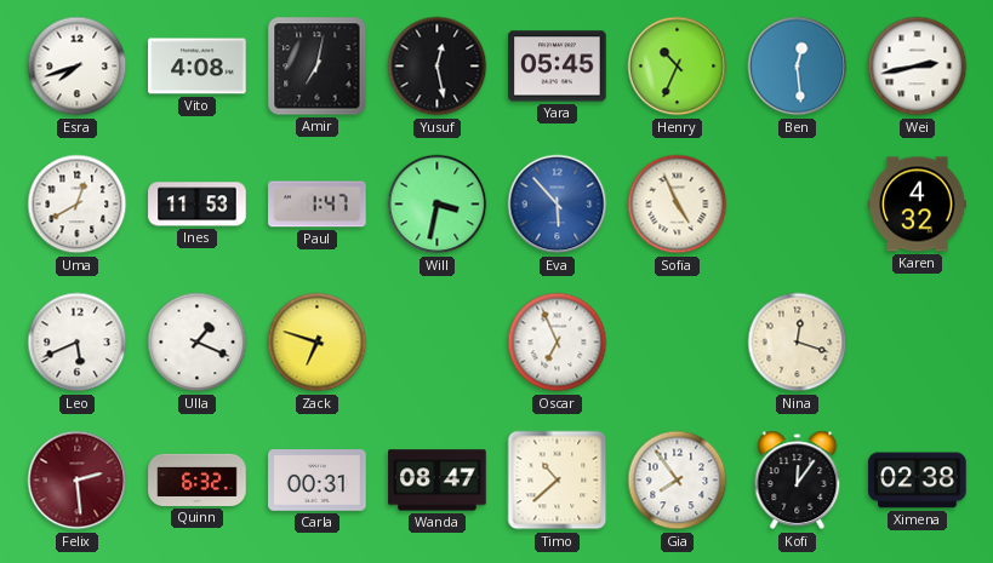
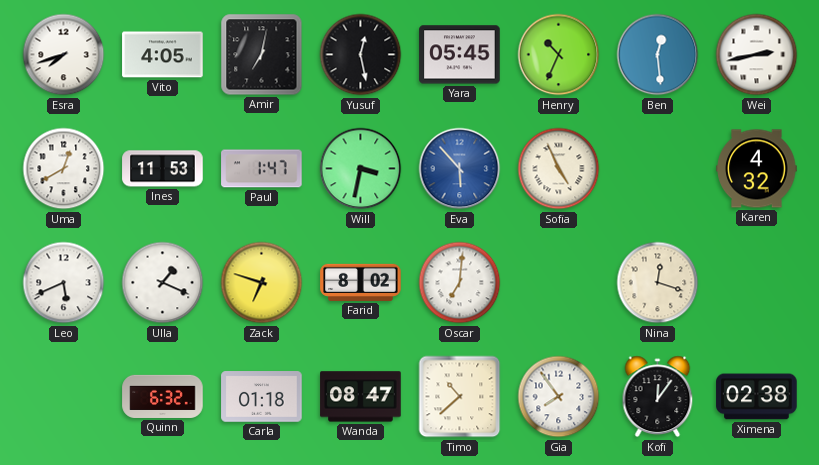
Vito: 4:08 -> 4:05 (163, 55)
Farid: none -> 8:02 (361, 282)
Oscar: 6:56 -> 7:01 (460, 283)
Felix: 2:29 -> none (78, 481)
Carla: 00:31 -> 01:18 (262, 397)
